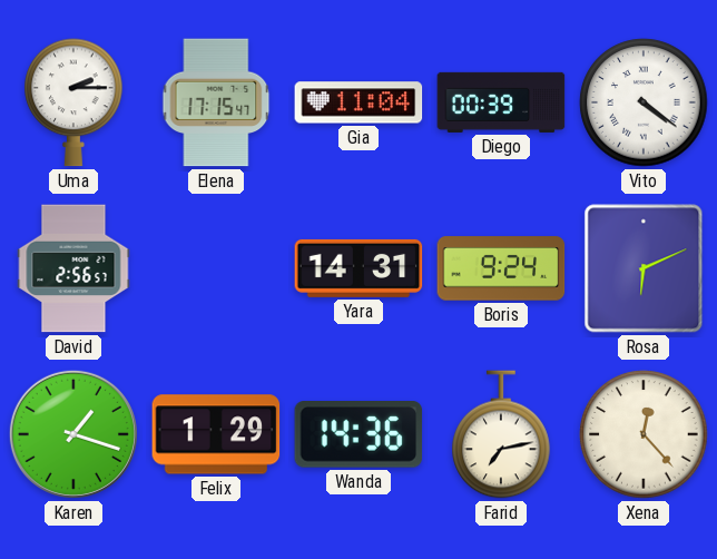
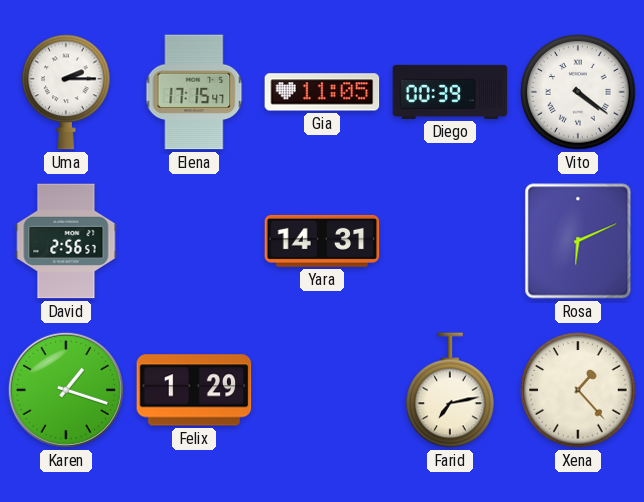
Gia: 11:04 -> 11:05 (322, 92)
Boris: 9:24 -> none (501, 268)
Wanda: 14:36 -> none (358, 434)
Xena: 12:23 -> 1:23 (578, 390)
